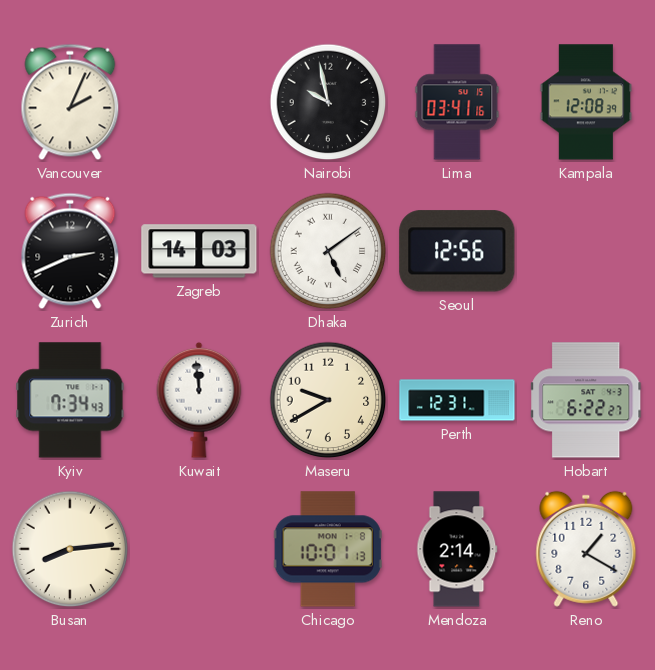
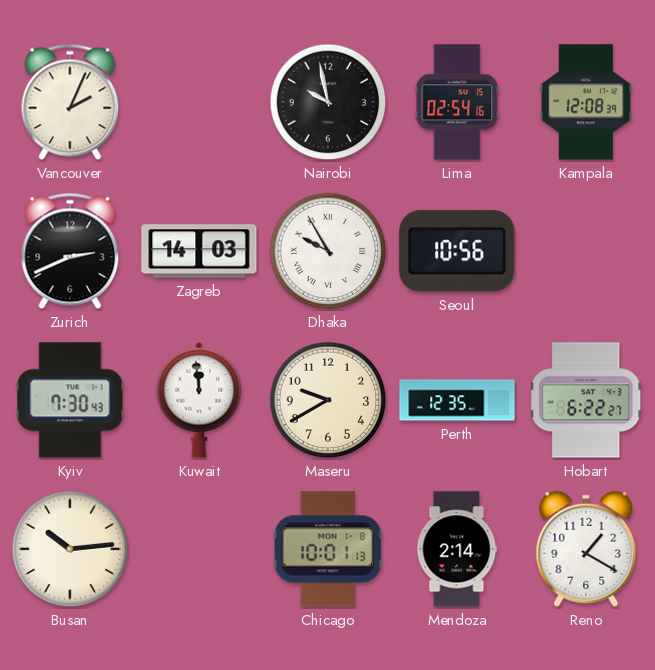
Lima: 03:41 -> 02:54 (457, 102)
Dhaka: 5:09 -> 9:55 (328, 251)
Seoul: 12:56 -> 10:56 (457, 251)
Kyiv: 7:34 -> 7:30 (70, 400)
Perth: 12:31 -> 12:35 (457, 400)
Busan: 8:14 -> 10:14 (70, 549)
